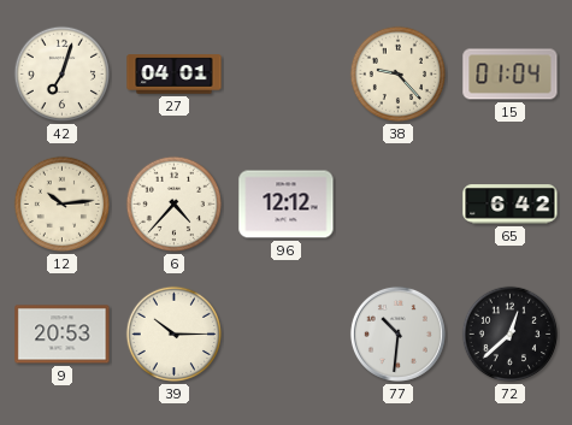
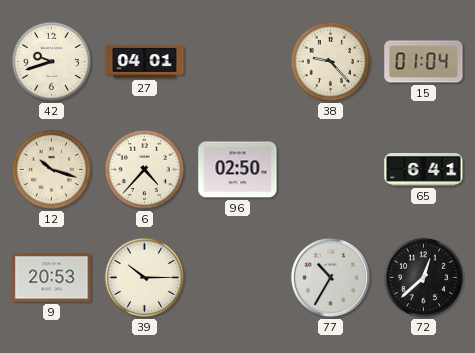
42: 7:03 -> 9:42 (52, 62)
12: 10:14 -> 10:18 (52, 170)
96: 12:12 -> 02:50 (238, 170)
65: 6:42 -> 6:41 (424, 170)
77: 10:31 -> 10:35 (330, 277)
